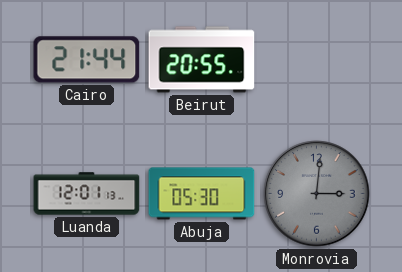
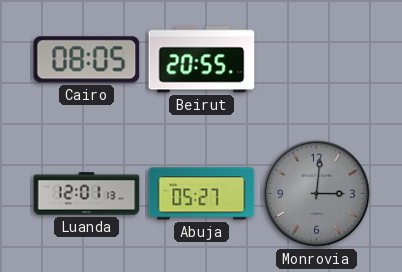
Cairo: 21:44 -> 08:05 (87, 60)
Abuja: 05:30 -> 05:27 (202, 194)
